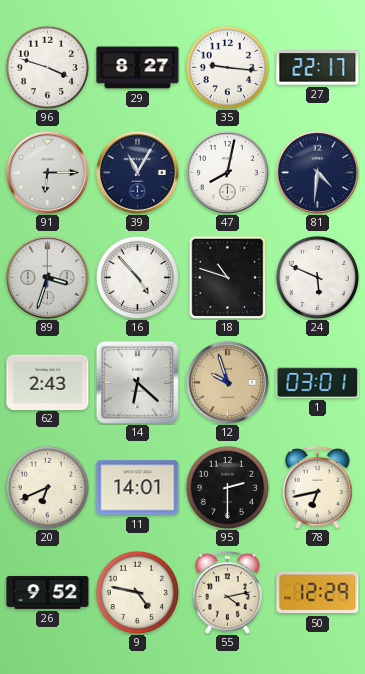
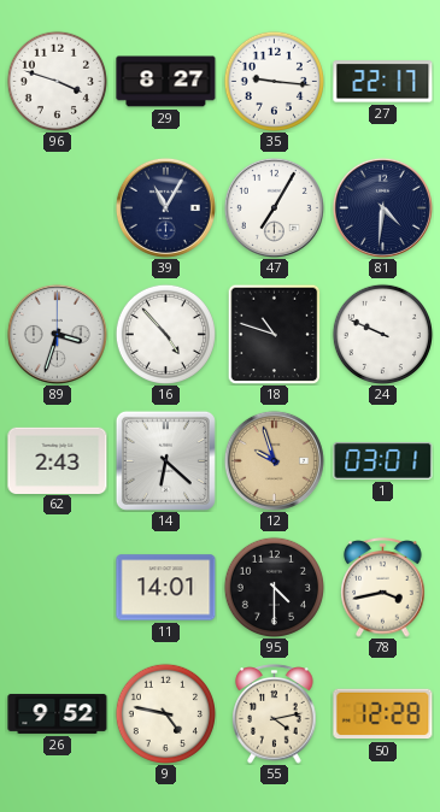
91: 6:15 -> none (47, 172)
47: 8:02 -> 7:05 (274, 207)
24: 5:49 -> 9:49 (382, 334)
20: 6:41 -> none (47, 487)
95: 2:30 -> 4:30 (274, 587)
78: 6:43 -> 3:43 (383, 588)
50: 12:29 -> 12:28 (383, 714)
